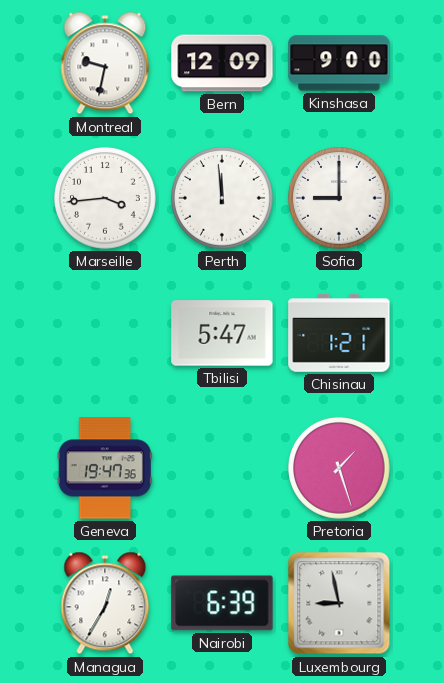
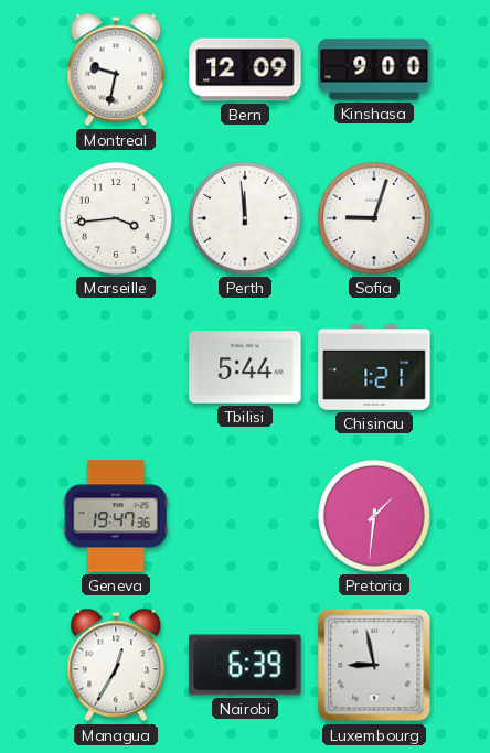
Sofia: 9:00 -> 9:03 (375, 219)
Tbilisi: 5:47 -> 5:44 (245, 367)
Pretoria: 1:27 -> 1:31 (375, 517)
